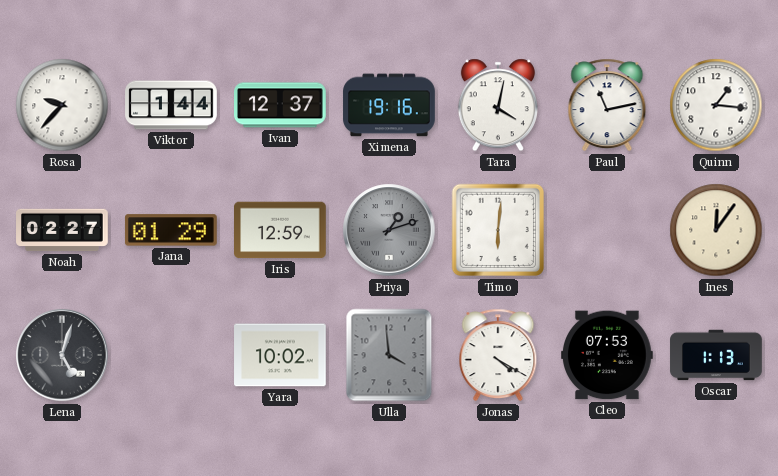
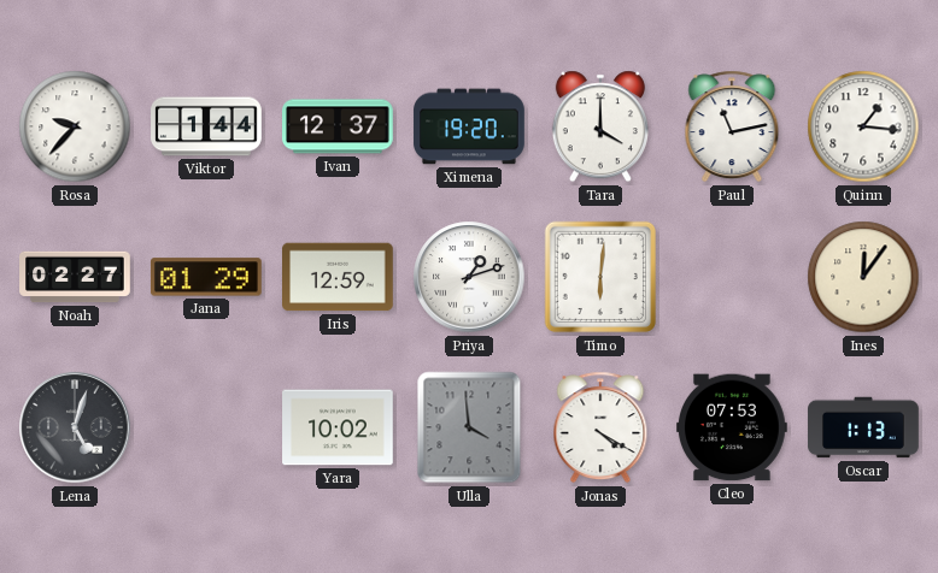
Ximena: 19:16 -> 19:20 (469, 126)
Tara: 4:02 -> 4:00 (600, 126)
Priya dial: grey -> white (469, 277)
